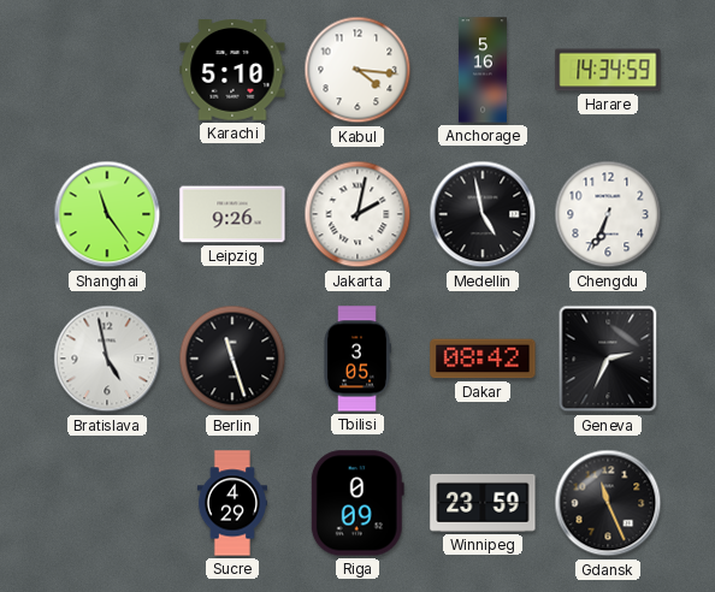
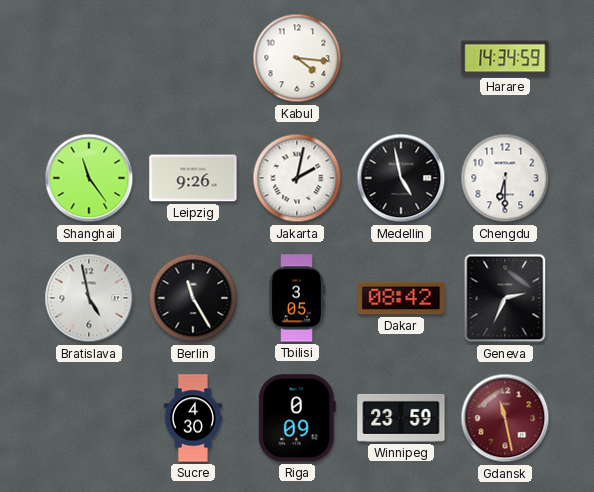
Karachi: 5:10 -> none (232, 71)
Anchorage: 5:16 -> none (483, 70)
Chengdu: 6:34 -> 6:30 (505, 178)
Berlin: 11:27 -> 11:25 (193, 298)
Sucre: 4:29 -> 4:30 (193, 418)
Gdansk: 11:26 -> 11:28 (505, 418)
Gdansk dial: black -> burgundy (505, 418)
